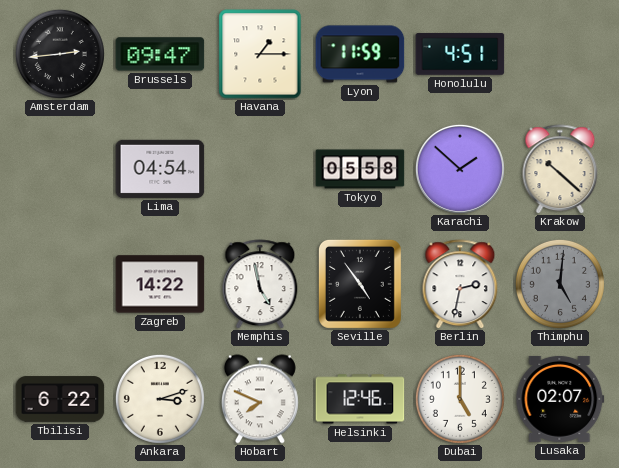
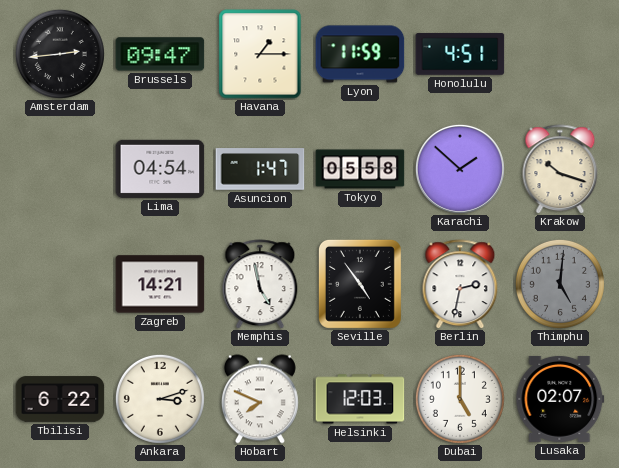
Asuncion: none -> 1:47 (260, 169)
Krakow: 10:22 -> 10:18 (560, 169)
Zagreb: 14:22 -> 14:21 (160, 284)
Helsinki: 12:46 -> 12:03 (360, 399)
